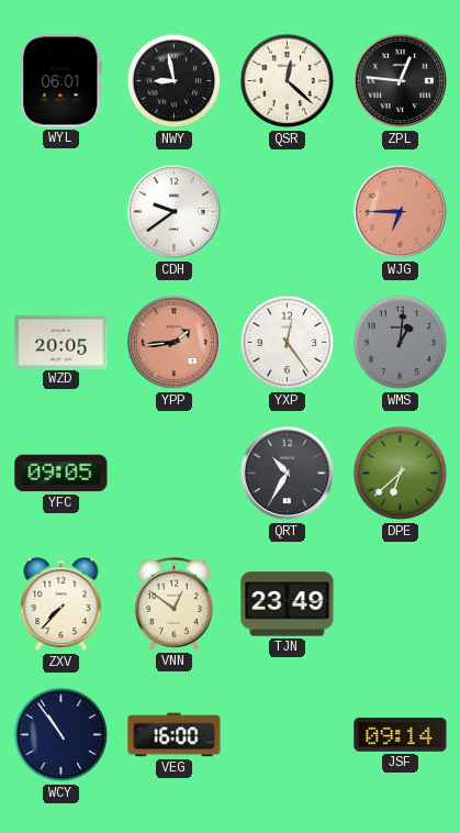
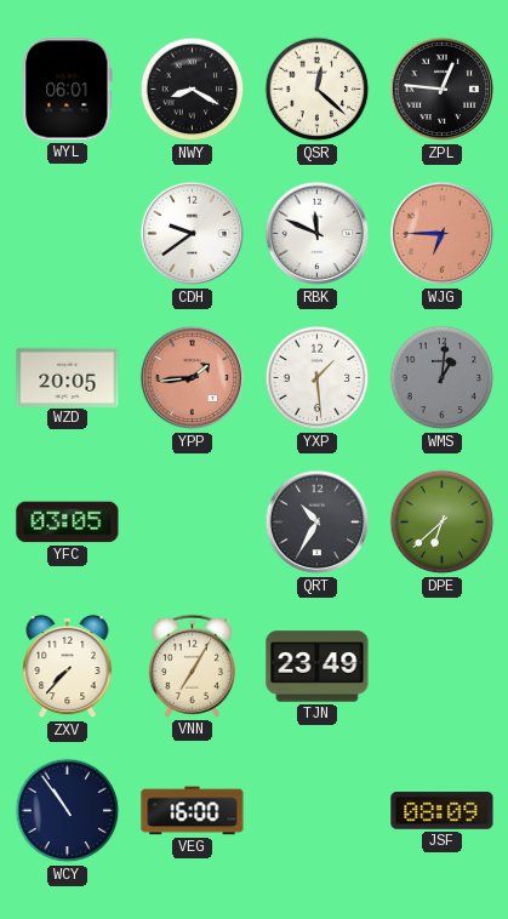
NWY: 8:58 -> 8:20 (193, 90)
RBK: none -> 11:49 (318, 234)
YXP: 12:24 -> 1:29 (318, 378)
YFC: 09:05 -> 03:05 (68, 523)
VNN: 12:51 -> 7:05 (192, 666)
JSF: 09:14 -> 08:09 (443, 811)
